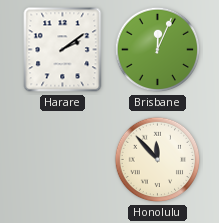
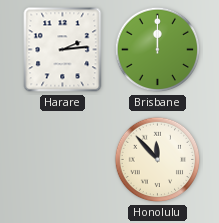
Harare: 2:09 -> 2:14 (63, 50)
Brisbane: 12:04 -> 12:00 (158, 50)
